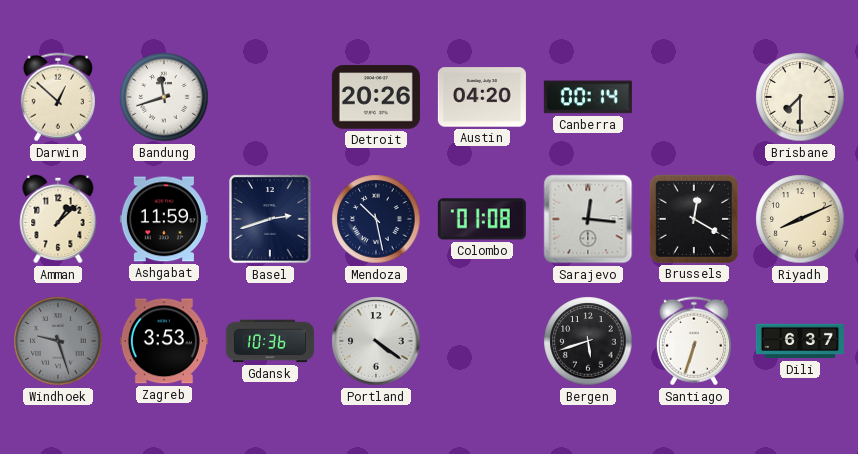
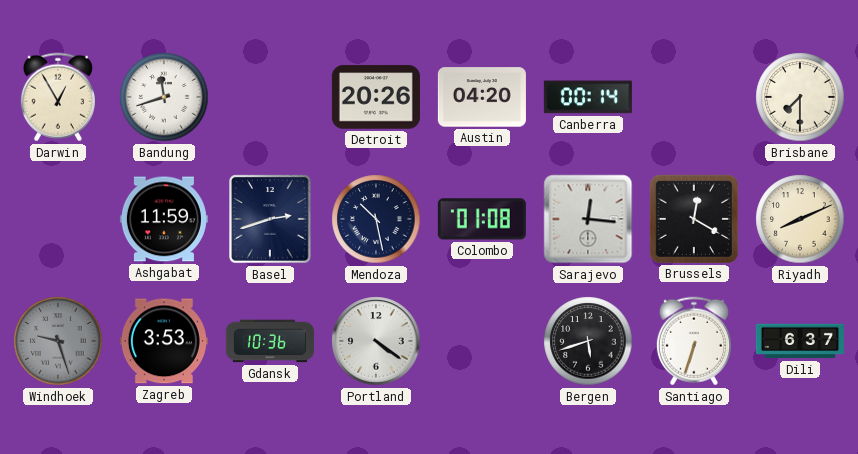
Darwin: 12:52 -> 12:55 (58, 97)
Amman: 1:08 -> none (58, 219)
